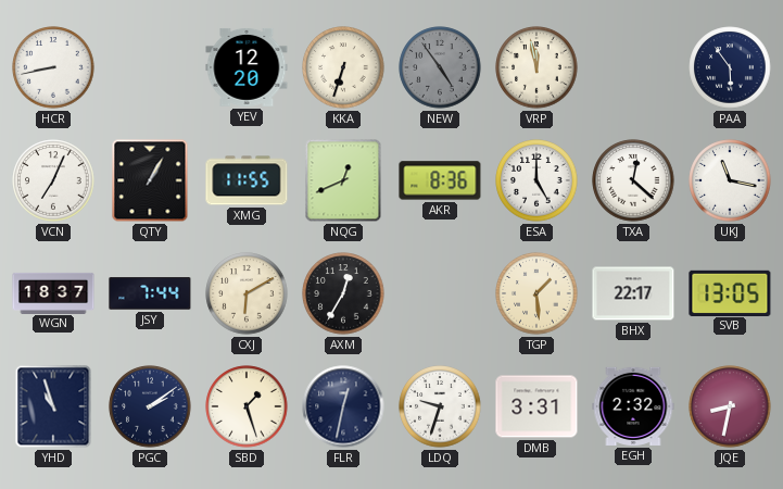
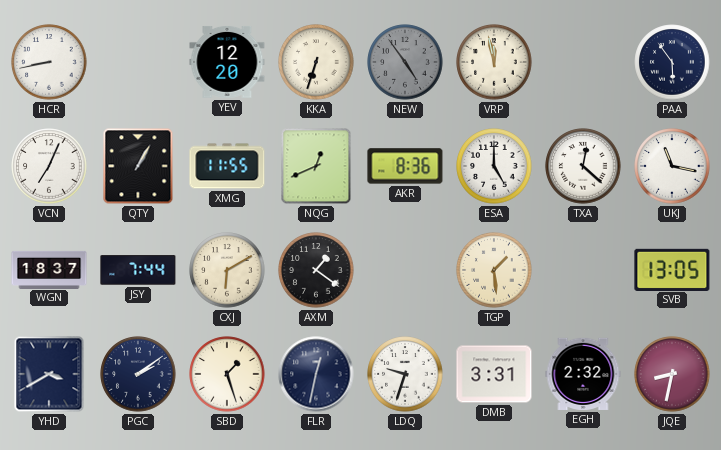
AXM: 12:35 -> 1:21 (316, 270)
BHX: 22:17 -> none (633, 293)
YHD: 10:57 -> 3:40 (49, 374)
